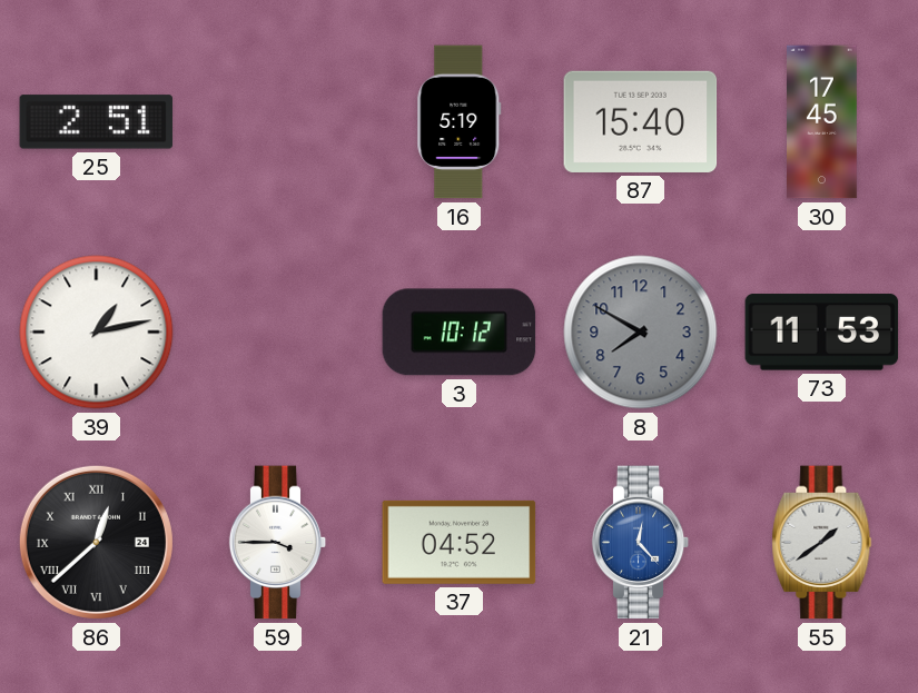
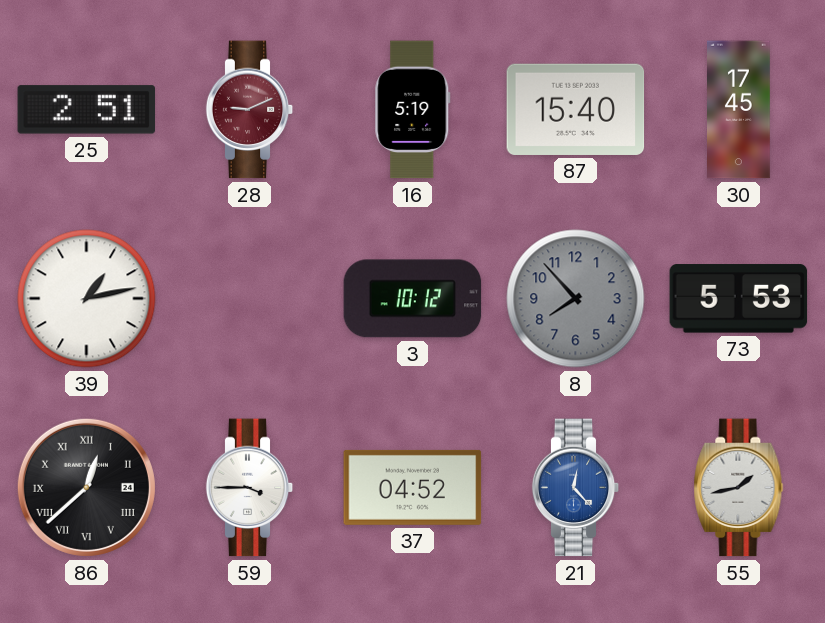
28: none -> 9:11 (250, 110)
8: 7:50 -> 7:53 (576, 299)
73: 11:53 -> 5:53 (739, 299)
55: 1:39 -> 1:43 (739, 488)
